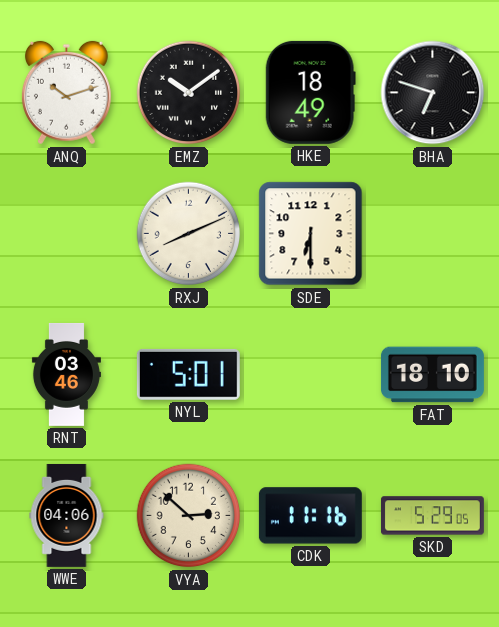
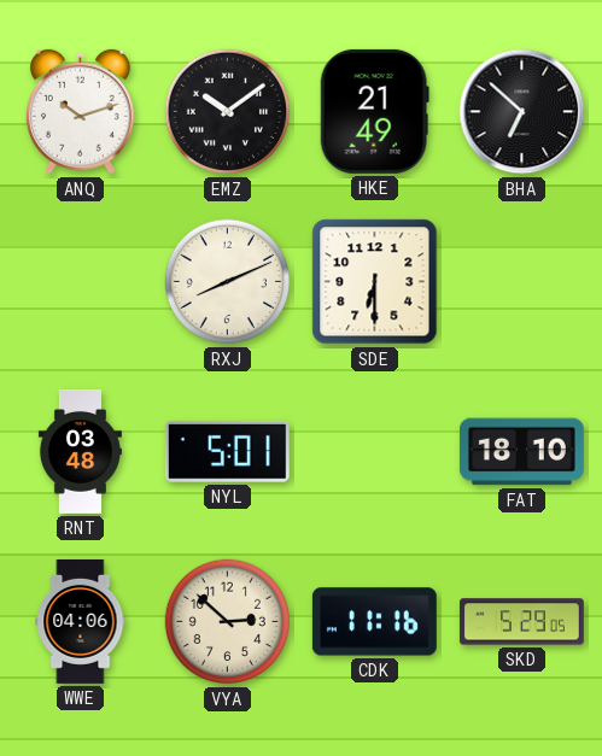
HKE: 18:49 -> 21:49 (374, 111)
BHA: 6:48 -> 6:52 (522, 112)
RNT: 03:46 -> 03:48 (80, 451)
